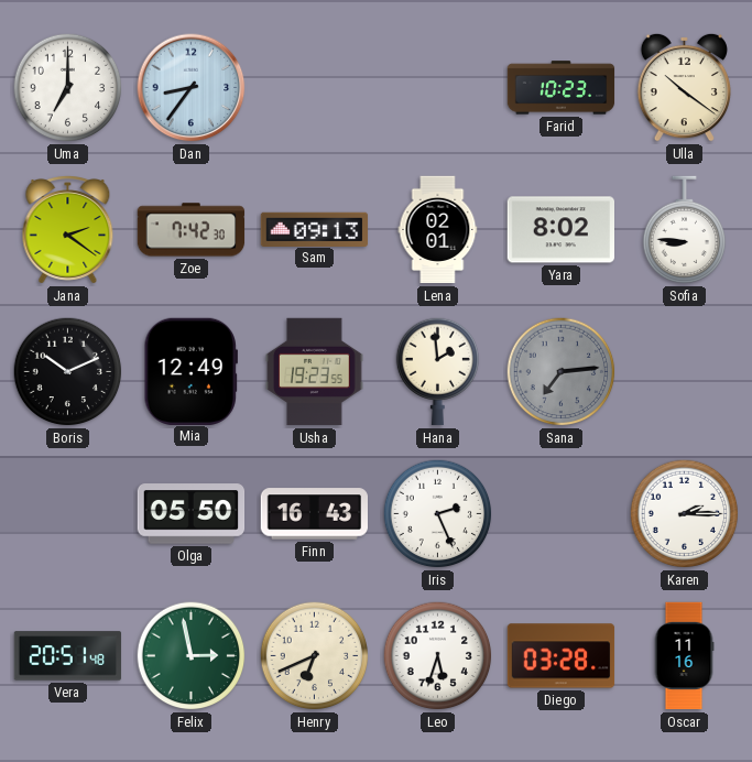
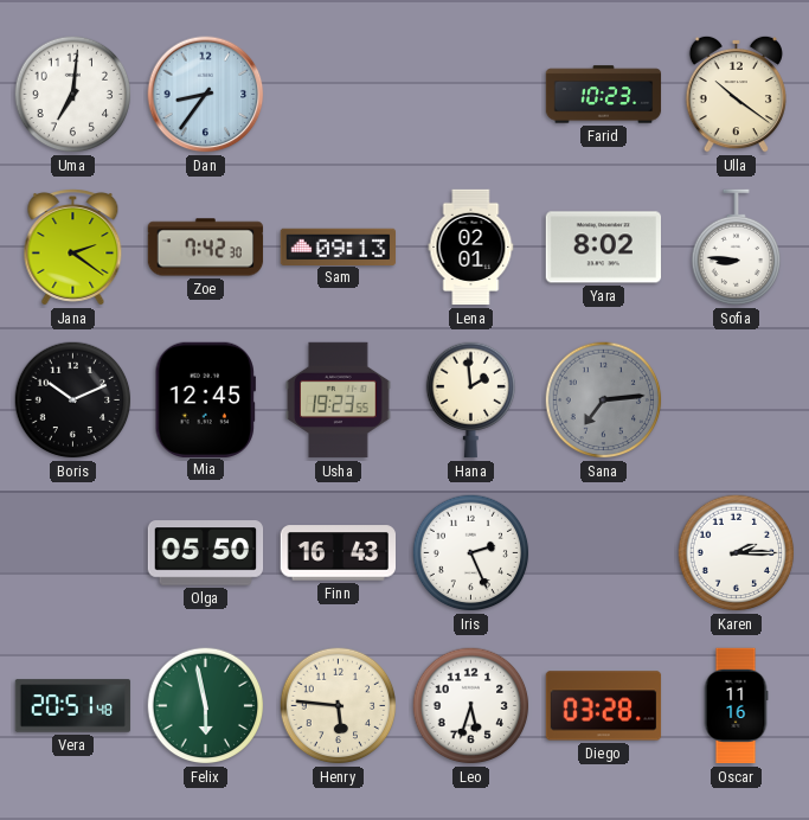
Uma: 7:00 -> 7:01 (73, 95)
Mia: 12:49 -> 12:45 (205, 399)
Felix: 2:58 -> 5:58 (206, 706)
Henry: 6:41 -> 5:46 (339, 706)
